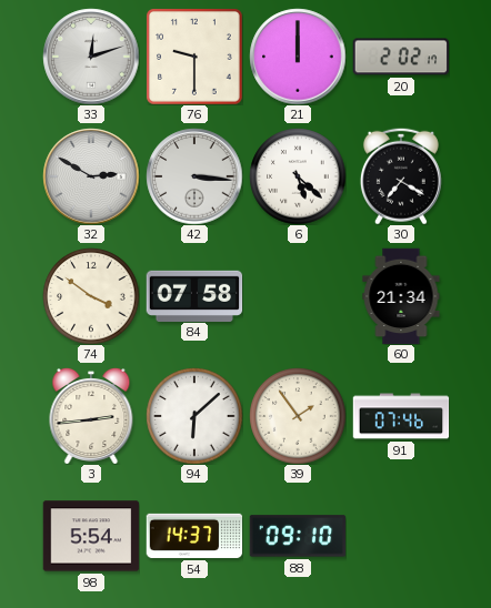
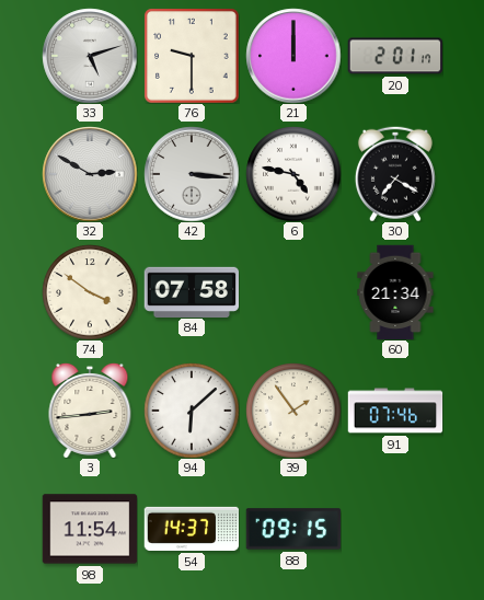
33: 12:12 -> 5:12 (90, 56)
20: 2:02 -> 2:01 (394, 56)
6: 5:22 -> 4:47 (293, 174)
98: 5:54 -> 11:54 (90, 529)
88: 09:10 -> 09:15 (293, 529)
